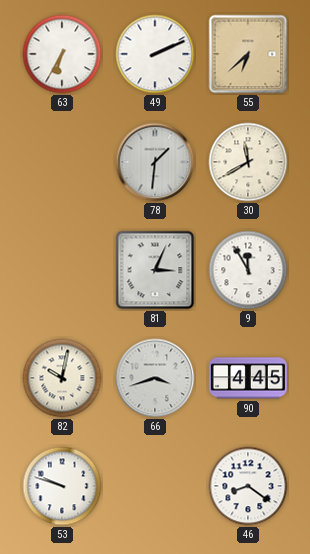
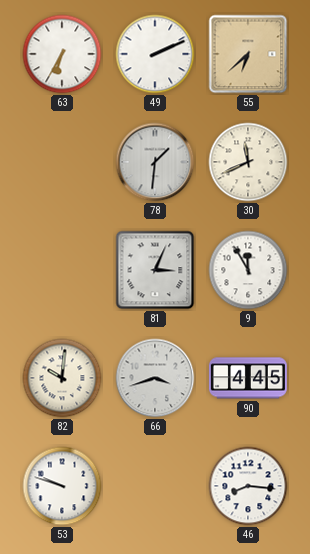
30: 11:40 -> 11:41 (248, 162)
82: 10:02 -> 10:01 (62, 378)
46: 8:21 -> 8:16 (248, 486)
